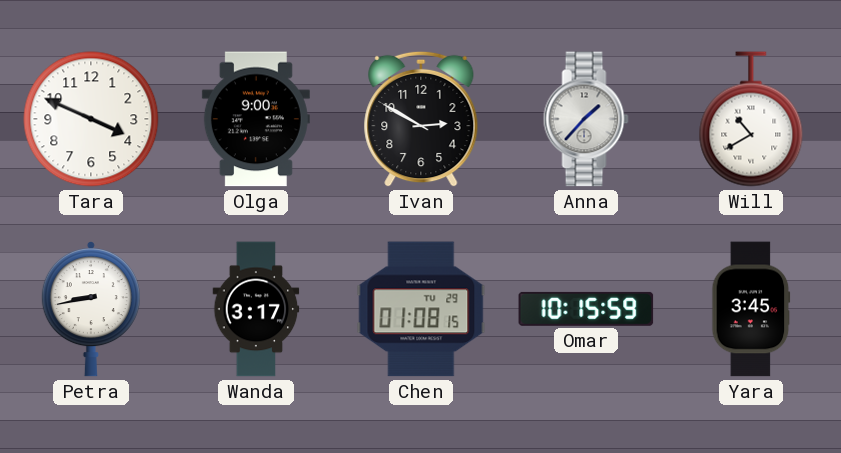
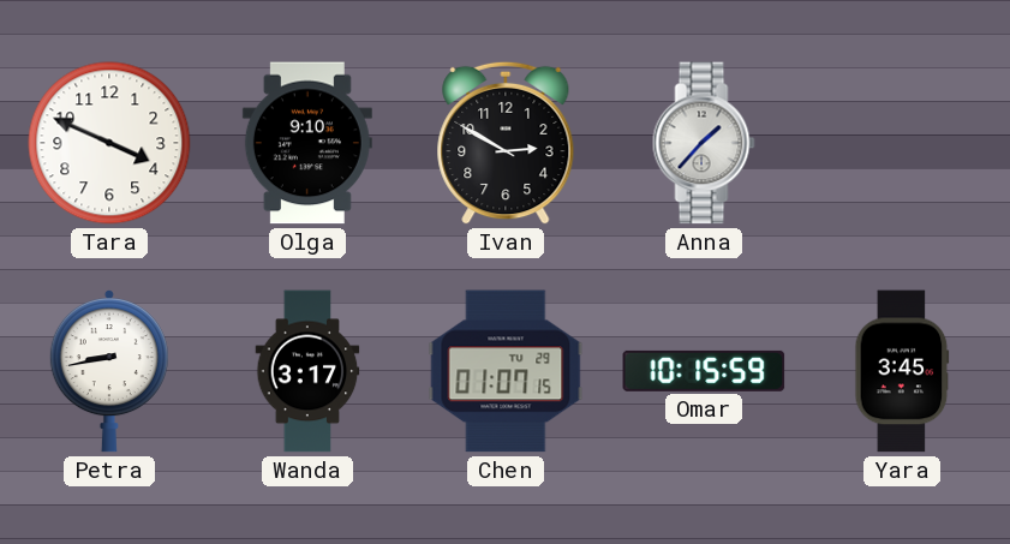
Olga: 9:00 -> 9:10 (307, 143)
Will: 10:40 -> none (751, 119)
Chen: 01:08 -> 01:07 (506, 371)
